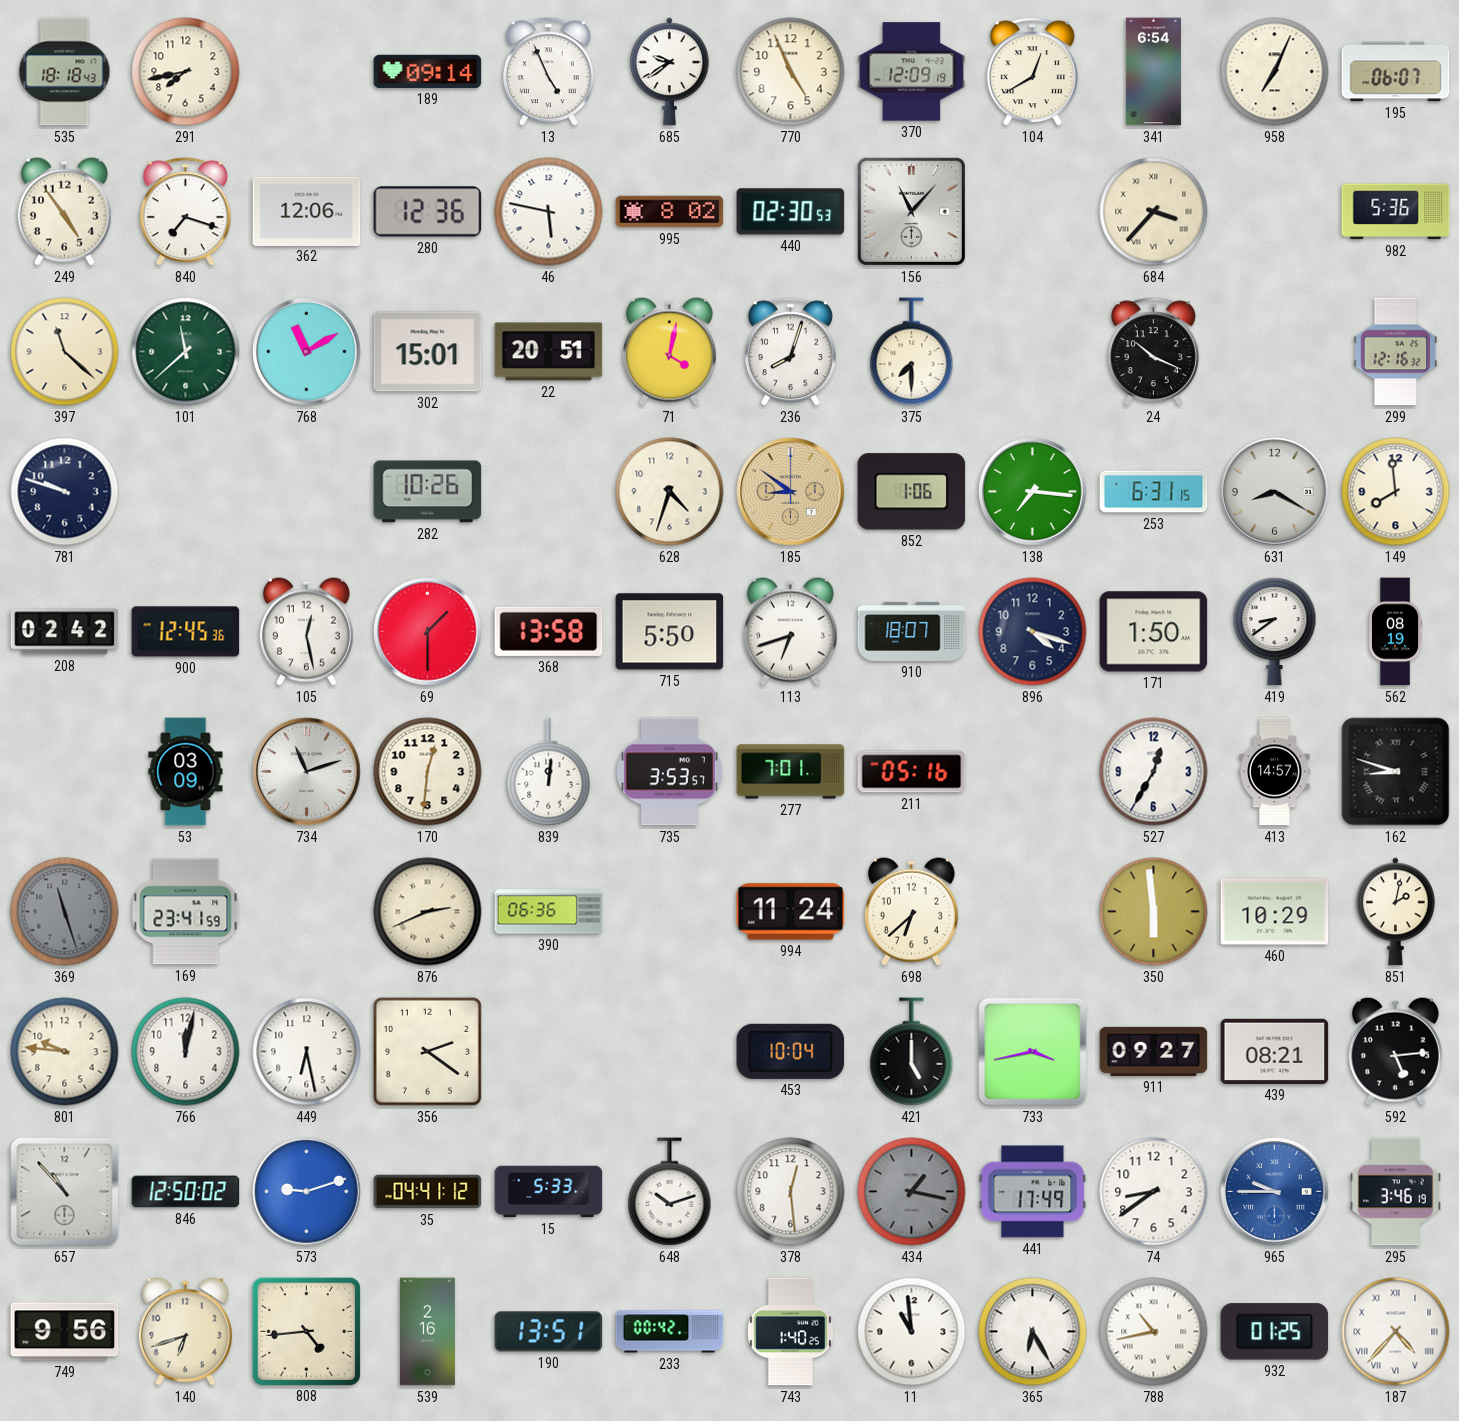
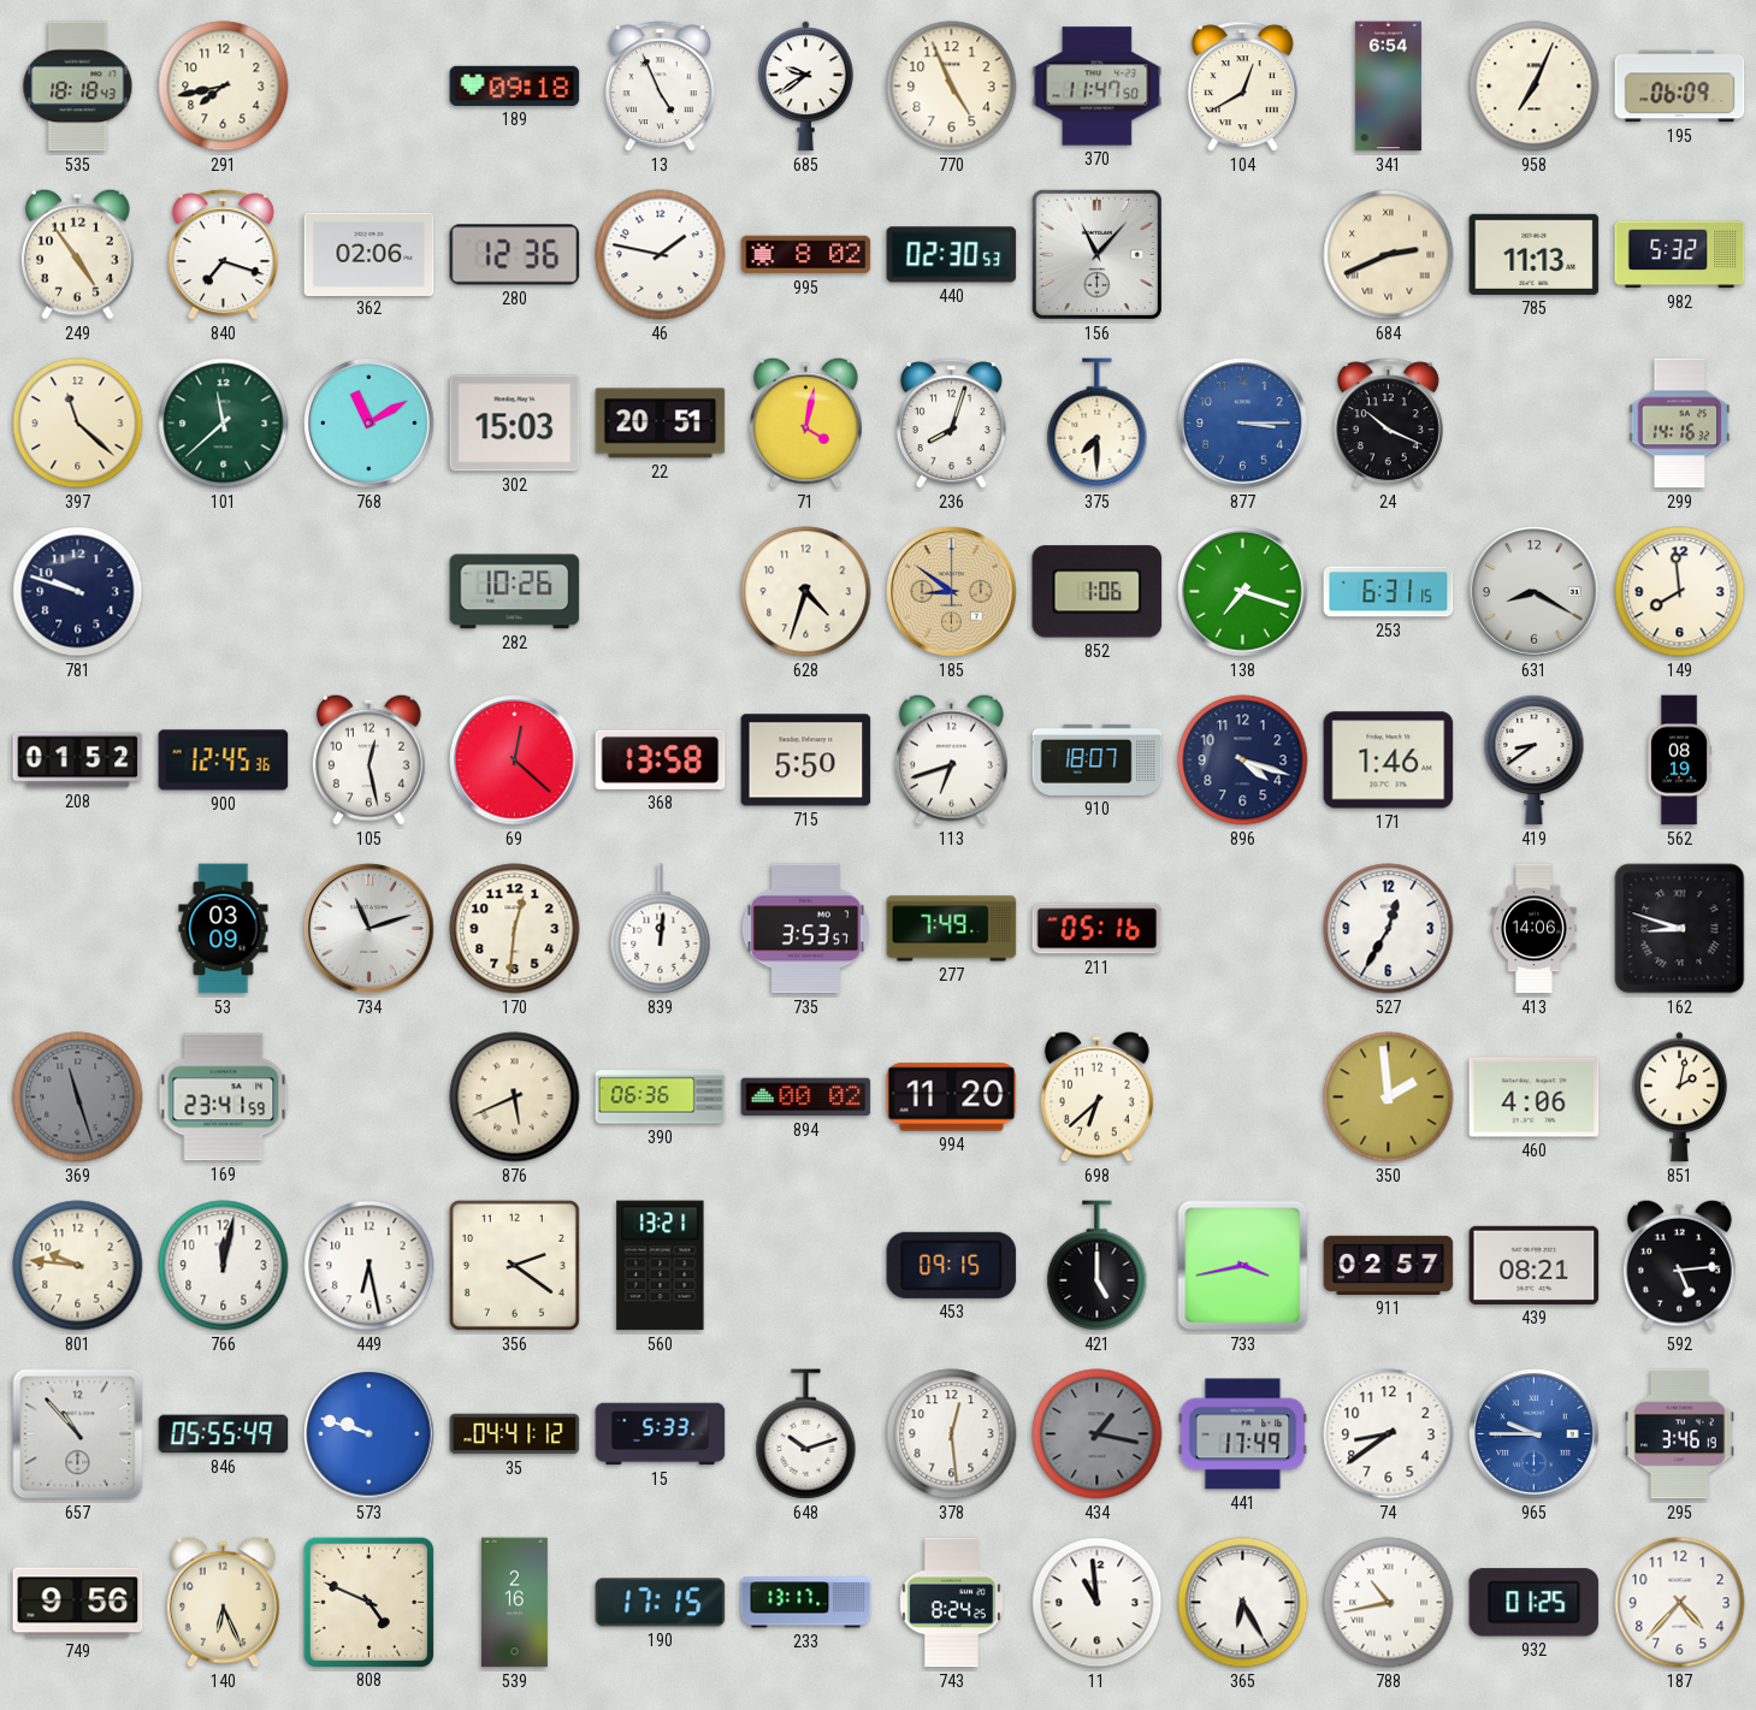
189: 09:14 -> 09:18 (515, 85)
370: 12:09 -> 11:47 (1098, 87)
195: 06:07 -> 06:09 (1680, 87)
362: 12:06 -> 02:06 (369, 254)
46: 5:47 -> 1:47 (661, 255)
684: 3:37 -> 2:41 (1389, 255)
785: none -> 11:13 (1535, 254)
982: 5:36 -> 5:32 (1680, 255)
302: 15:01 -> 15:03 (515, 424)
877: none -> 3:15 (1243, 424)
299: 12:16 -> 14:16 (1680, 424)
138: 7:16 -> 7:18 (1243, 592)
208: 02:42 -> 01:52 (78, 761)
69: 1:30 -> 12:22 (515, 761)
171: 1:50 -> 1:46 (1389, 761)
277: 7:01 -> 7:49 (952, 929)
413: 14:57 -> 14:06 (1535, 929)
876: 2:41 -> 5:41 (515, 1097)
894: none -> 00:02 (806, 1097)
994: 11:24 -> 11:20 (952, 1097)
350: 5:59 -> 1:59 (1389, 1097)
460: 10:29 -> 4:06 (1535, 1097)
560: none -> 13:21 (661, 1266)
453: 10:04 -> 09:15 (952, 1265)
911: 09:27 -> 02:57 (1389, 1265)
846: 12:50 -> 05:55 (224, 1434)
573: 9:12 -> 9:48 (369, 1434)
140: 6:42 -> 6:26 (223, 1602)
808: 4:44 -> 4:49 (368, 1602)
190: 13:51 -> 17:15 (661, 1603)
233: 00:42 -> 13:17 (806, 1603)
743: 1:40 -> 8:24 (951, 1603)
187 numerals: Roman -> Arabic (1680, 1603)
